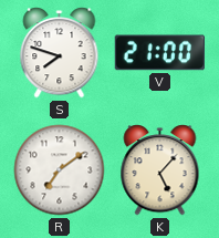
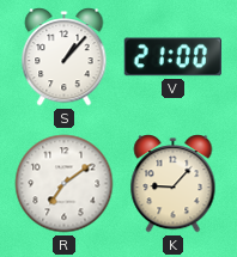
S: 7:48 -> 1:07 (65, 57)
K: 5:07 -> 9:07 (174, 184)
